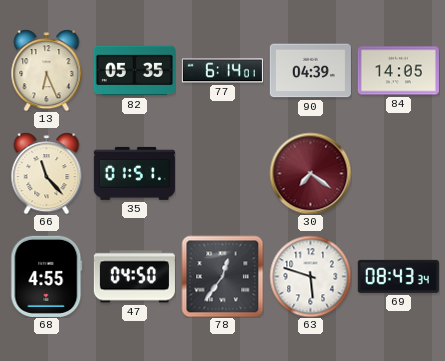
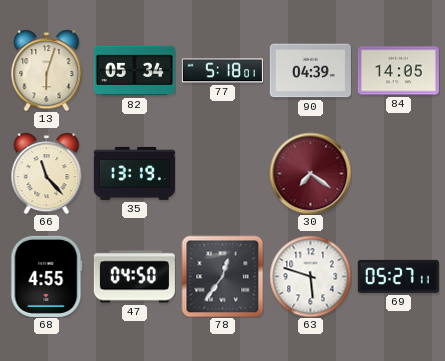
13: 6:26 -> 6:03 (47, 70)
82: 05:35 -> 05:34 (134, 71)
77: 6:14 -> 5:18 (222, 71)
35: 01:51 -> 13:19 (134, 173)
69: 08:43 -> 05:27 (398, 276)
